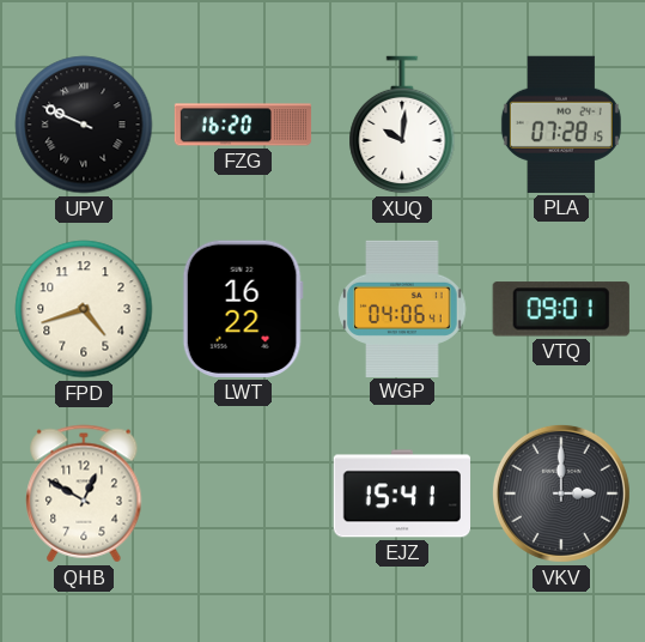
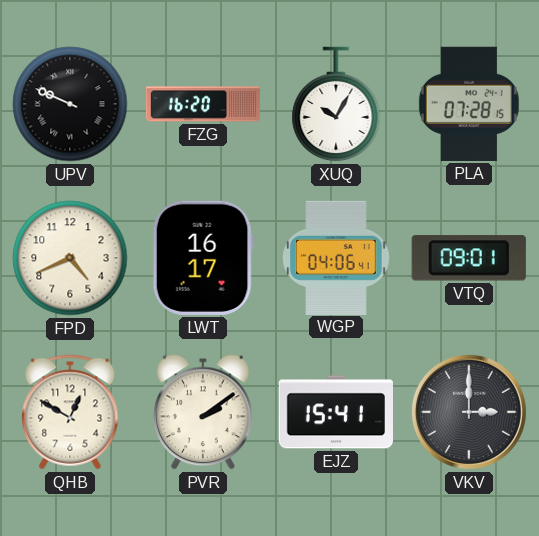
XUQ: 10:01 -> 10:05 (336, 104)
FPD: 4:42 -> 4:41 (70, 258)
LWT: 16:22 -> 16:17 (203, 258)
PVR: none -> 2:09 (204, 412)
